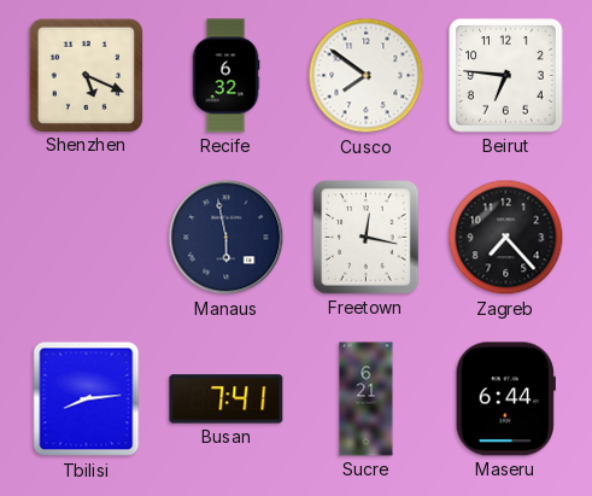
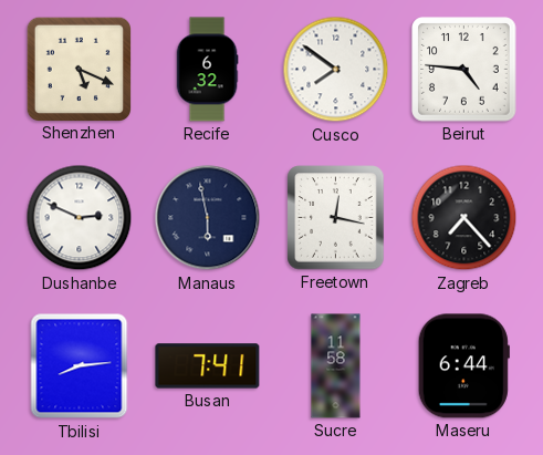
Beirut: 6:46 -> 4:46 (464, 70)
Dushanbe: none -> 2:49 (80, 218)
Sucre: 6:21 -> 11:58 (336, 366)
